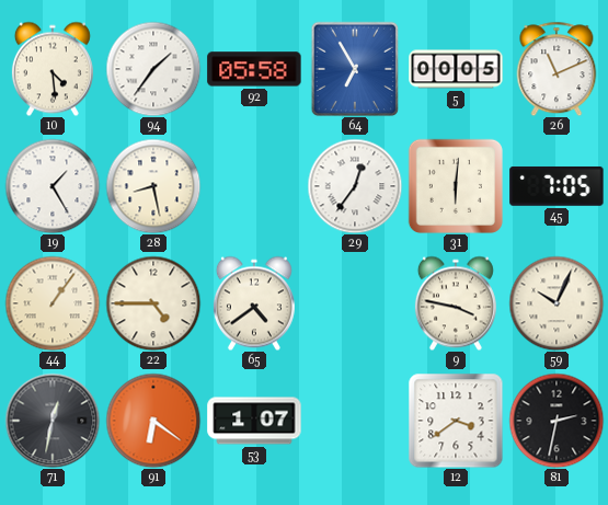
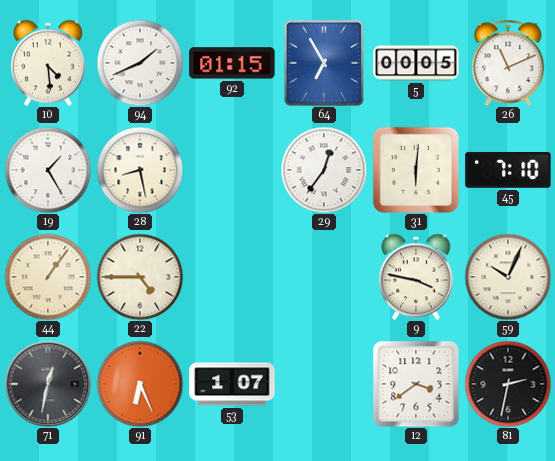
94: 1:36 -> 1:41 (140, 63)
92: 05:58 -> 01:15 (232, 63)
45: 7:05 -> 7:10 (508, 170)
65: 4:39 -> none (254, 303)
91: 6:21 -> 6:26 (140, 384)
